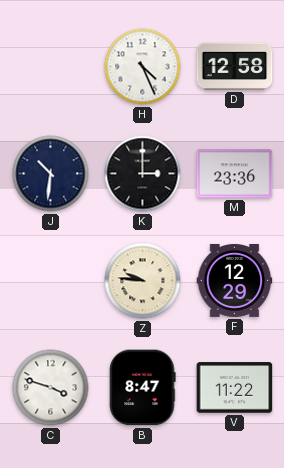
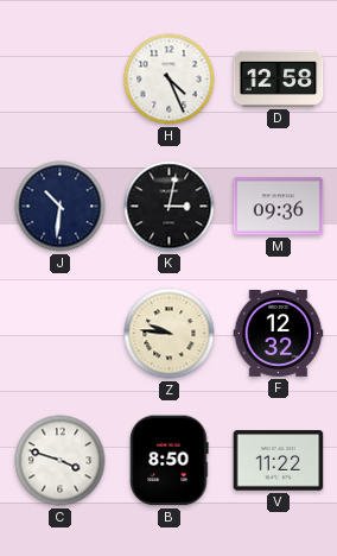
K: 3:00 -> 3:02 (170, 207)
M: 23:36 -> 09:36 (279, 207)
F: 12:29 -> 12:32 (279, 333)
B: 8:47 -> 8:50 (170, 461)
